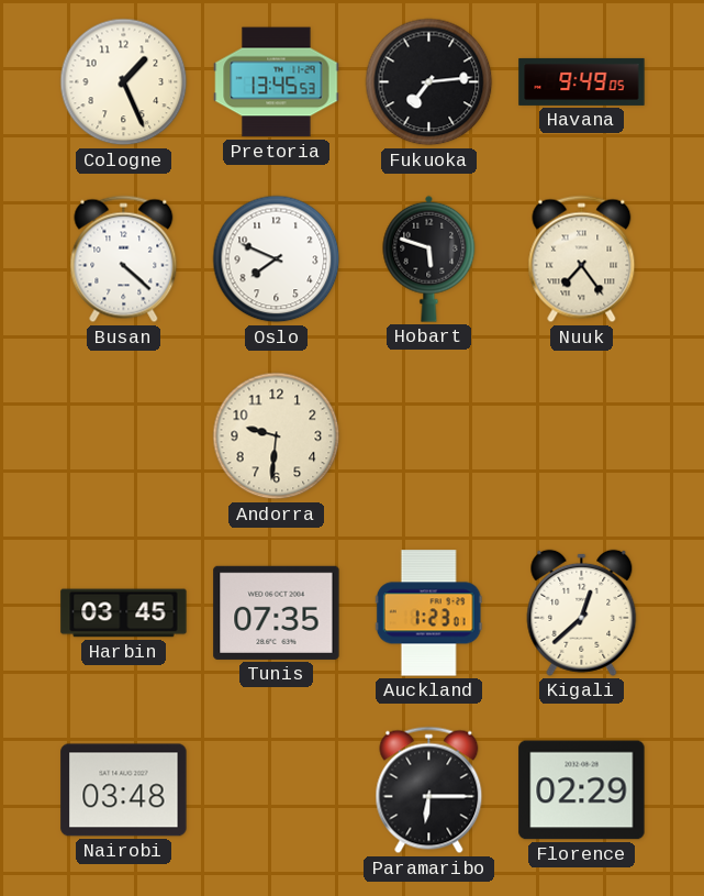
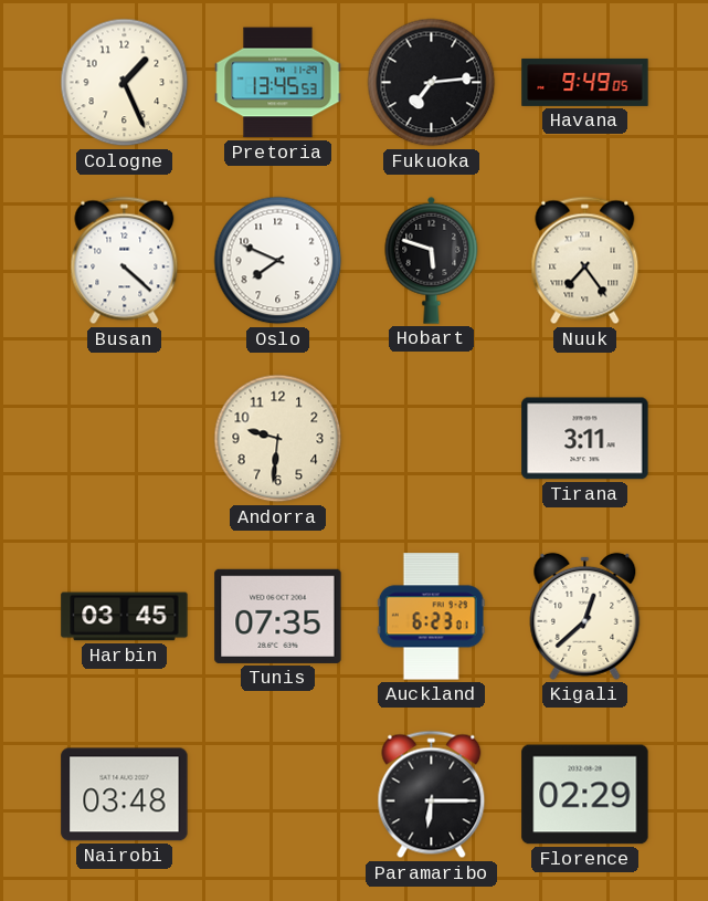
Tirana: none -> 3:11 (585, 439)
Auckland: 1:23 -> 6:23 (431, 617)
